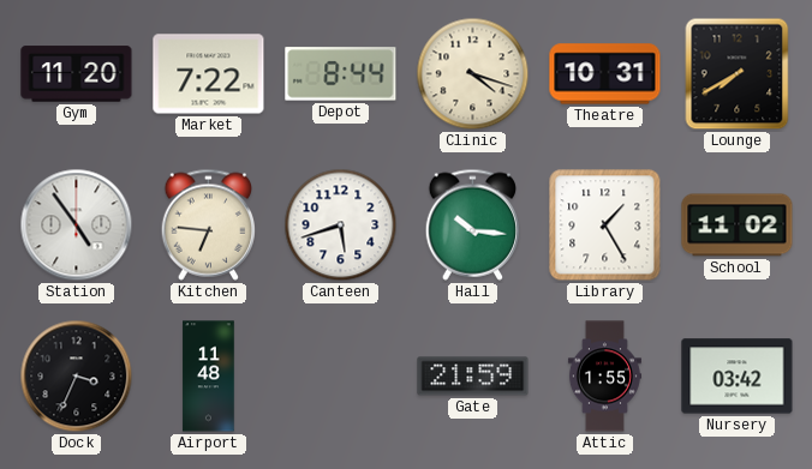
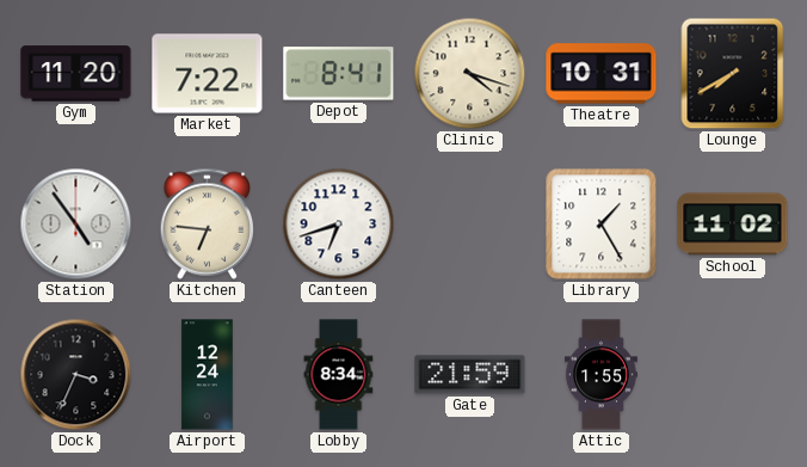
Depot: 8:44 -> 8:41 (339, 74)
Canteen: 5:42 -> 6:42 (339, 225)
Hall: 10:16 -> none (472, 224)
Airport: 11:48 -> 12:24 (208, 375)
Lobby: none -> 8:34 (339, 375)
Nursery: 03:42 -> none (738, 377)
